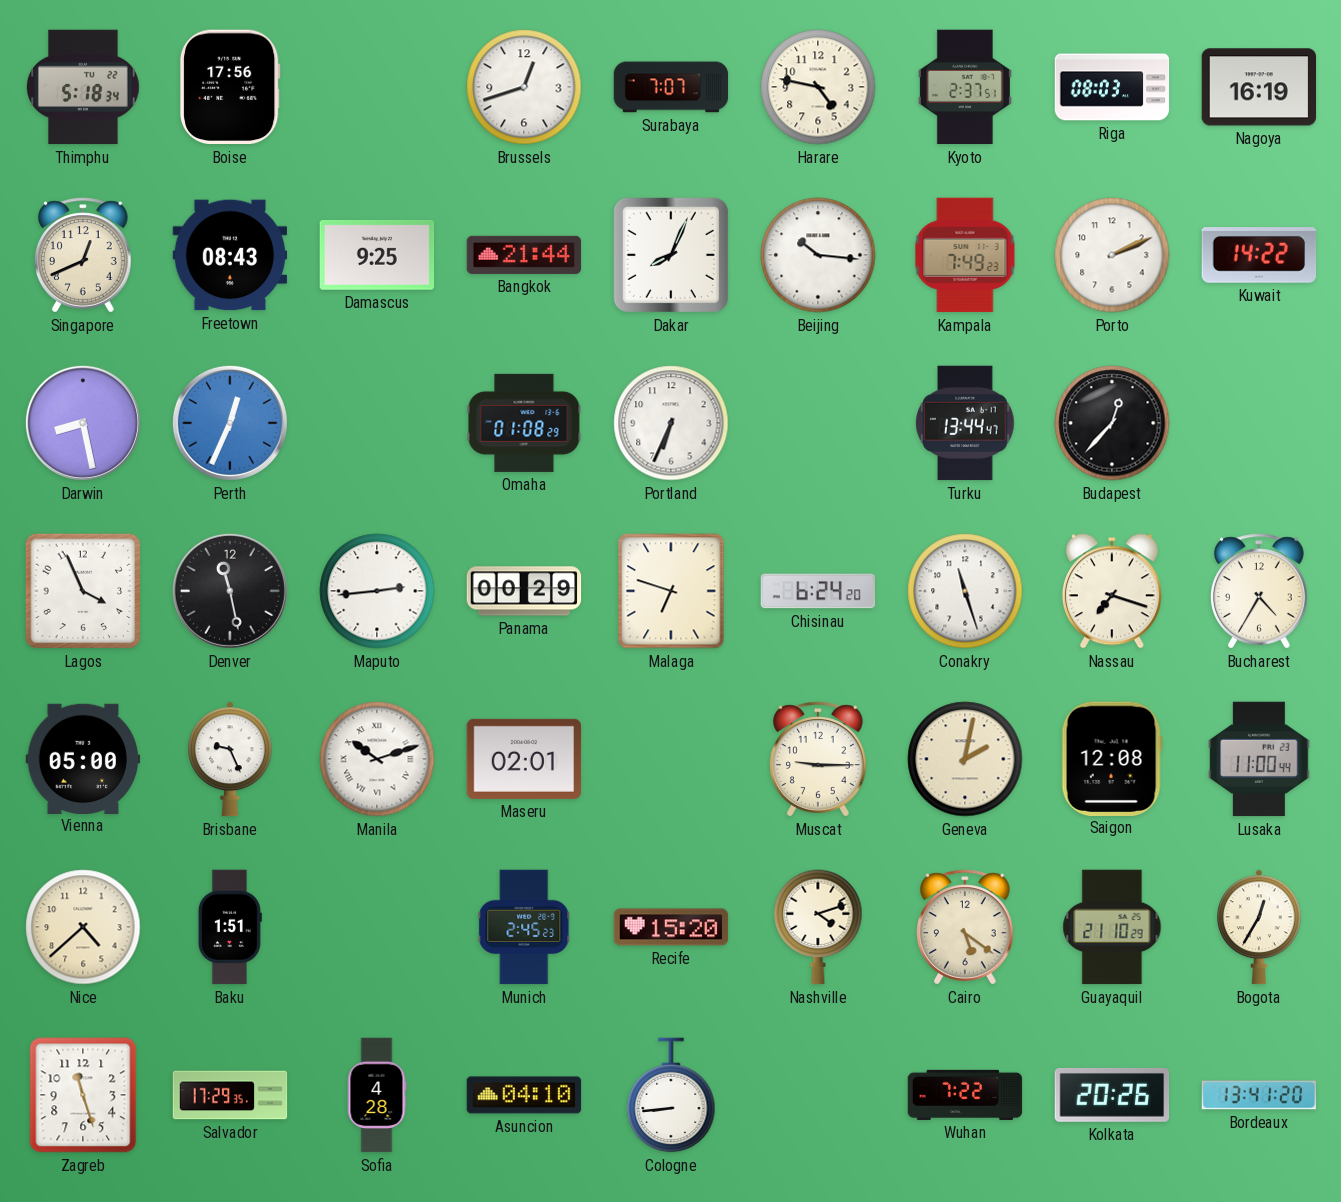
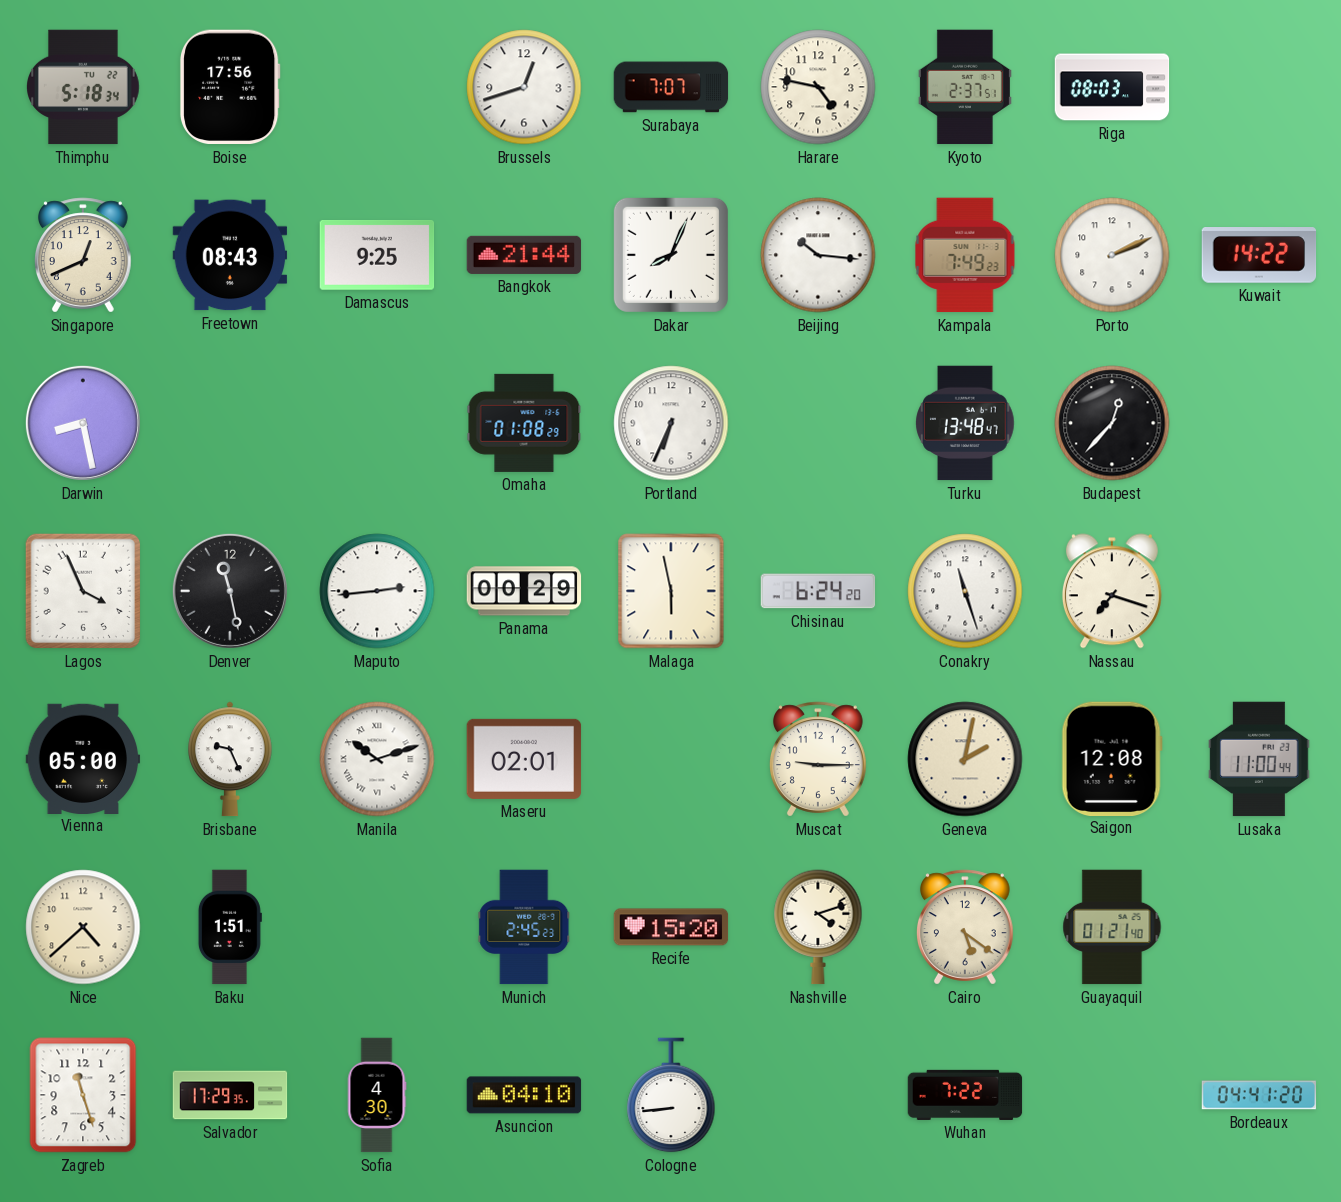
Nagoya: 16:19 -> none (1259, 87)
Perth: 12:34 -> none (230, 423)
Turku: 13:44 -> 13:48 (965, 423)
Malaga: 6:48 -> 5:58 (671, 591)
Bucharest: 4:35 -> none (1260, 591)
Guayaquil: 21:10 -> 01:21 (1112, 927)
Bogota: 12:35 -> none (1260, 927)
Sofia: 4:28 -> 4:30 (377, 1095)
Kolkata: 20:26 -> none (1112, 1095)
Bordeaux: 13:41 -> 04:41 (1259, 1095)
